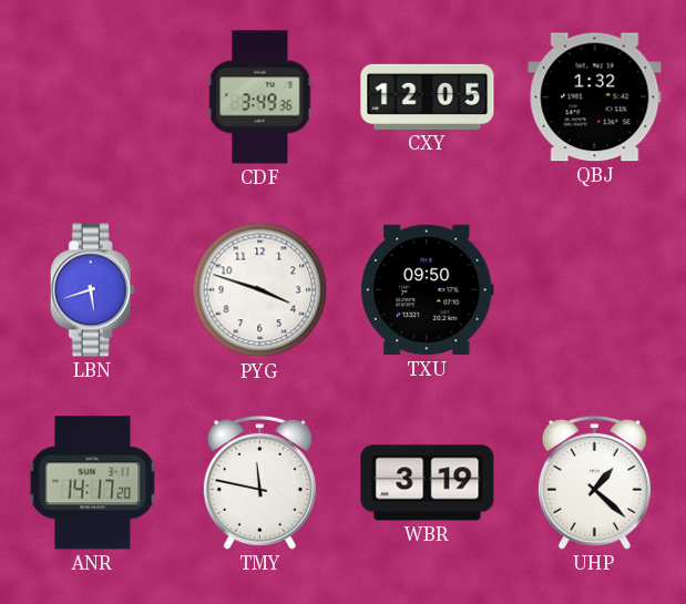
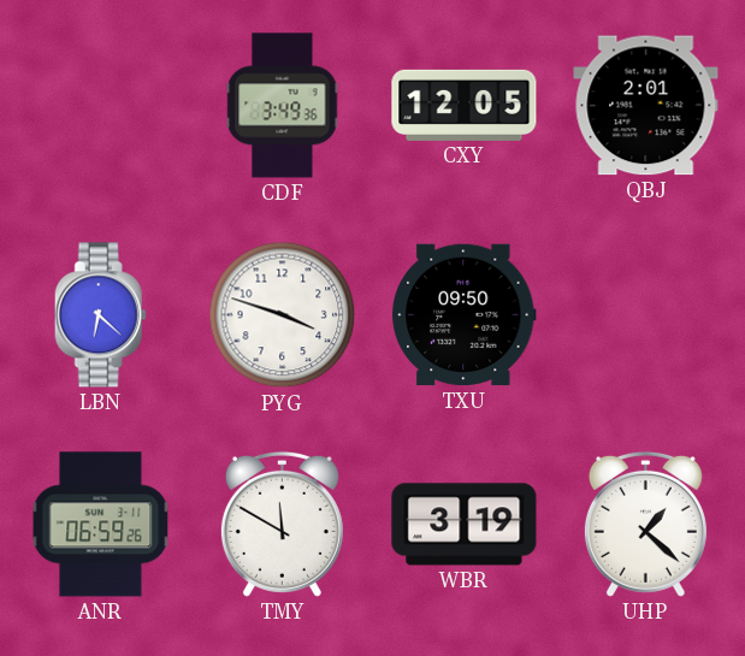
QBJ: 1:32 -> 2:01 (646, 106)
LBN: 5:42 -> 6:22 (100, 315)
ANR: 14:17 -> 06:59 (101, 525)
TMY: 11:47 -> 11:50 (282, 524)
